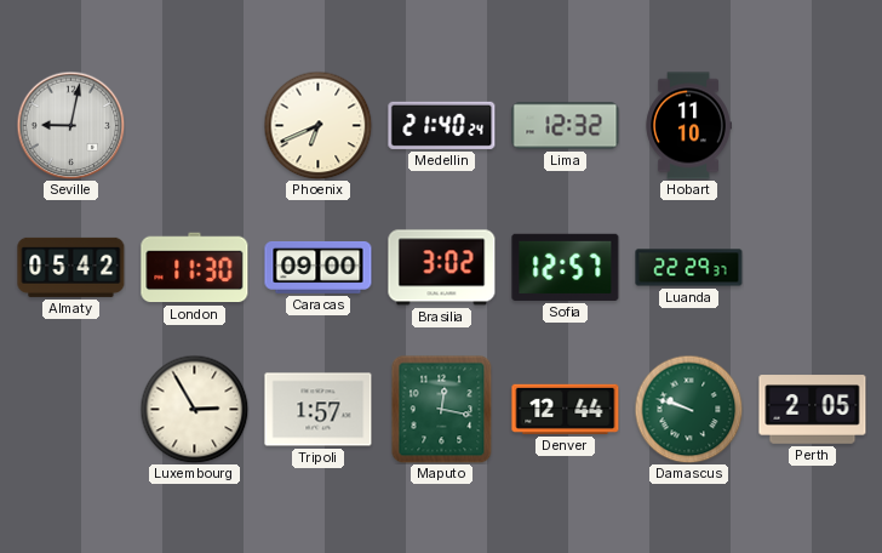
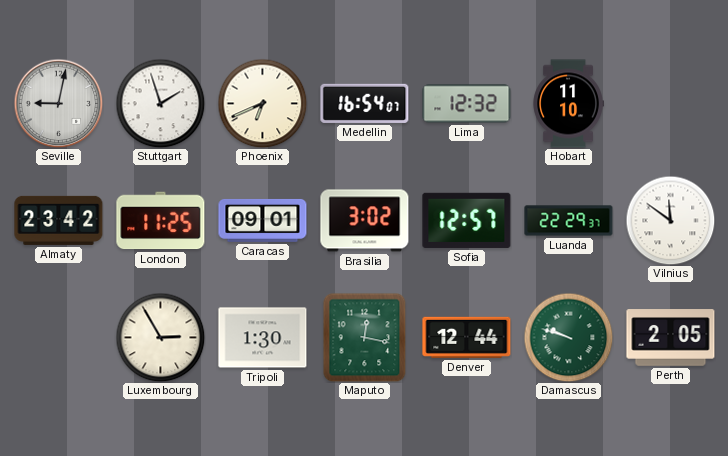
Stuttgart: none -> 1:57 (160, 103)
Medellin: 21:40 -> 16:54 (365, 103)
Almaty: 05:42 -> 23:42 (59, 220)
London: 11:30 -> 11:25 (161, 221)
Caracas: 09:00 -> 09:01 (263, 220)
Vilnius: none -> 11:51 (670, 220)
Tripoli: 1:57 -> 1:30 (263, 338)
